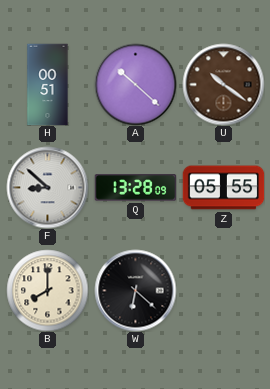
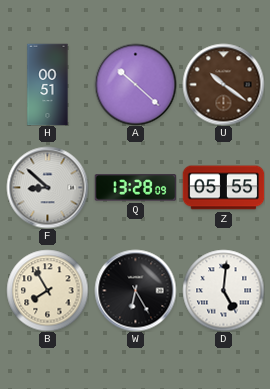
B: 8:00 -> 7:55 (47, 290)
W: 6:22 -> 6:25 (135, 290)
D: none -> 5:01 (223, 290)
